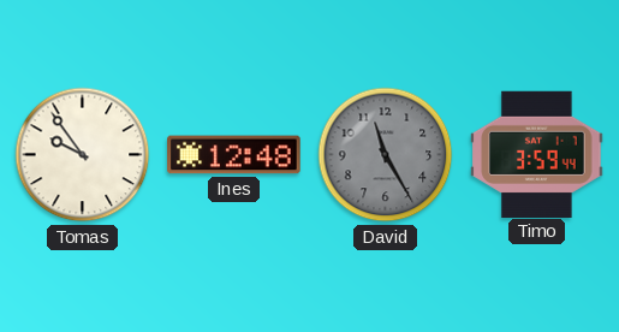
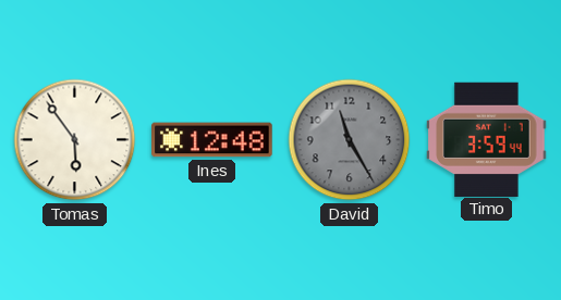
Tomas: 9:54 -> 5:54 (75, 140)
